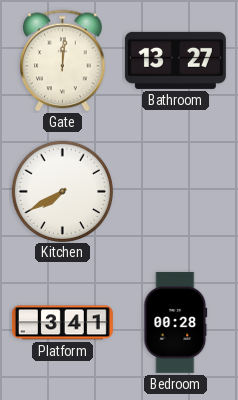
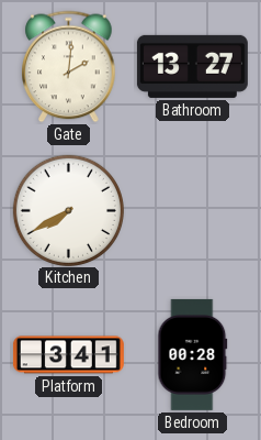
Gate: 12:01 -> 2:01 (69, 67)
